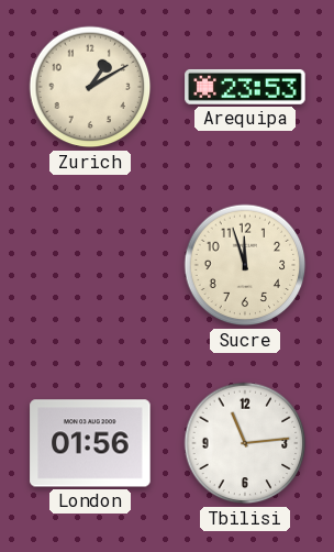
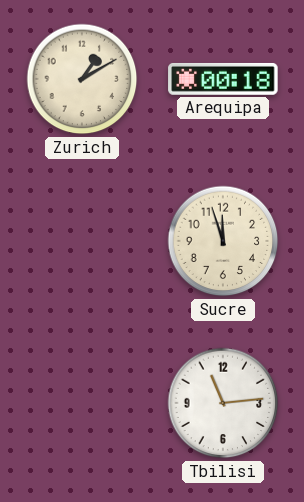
Arequipa: 23:53 -> 00:18 (223, 79)
London: 01:56 -> none (90, 443)
